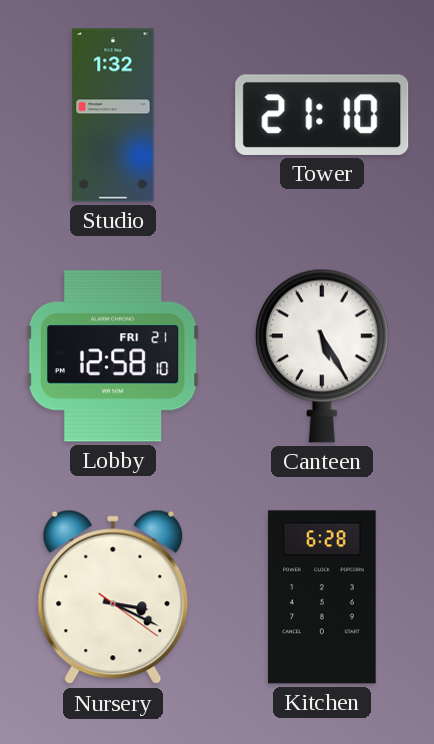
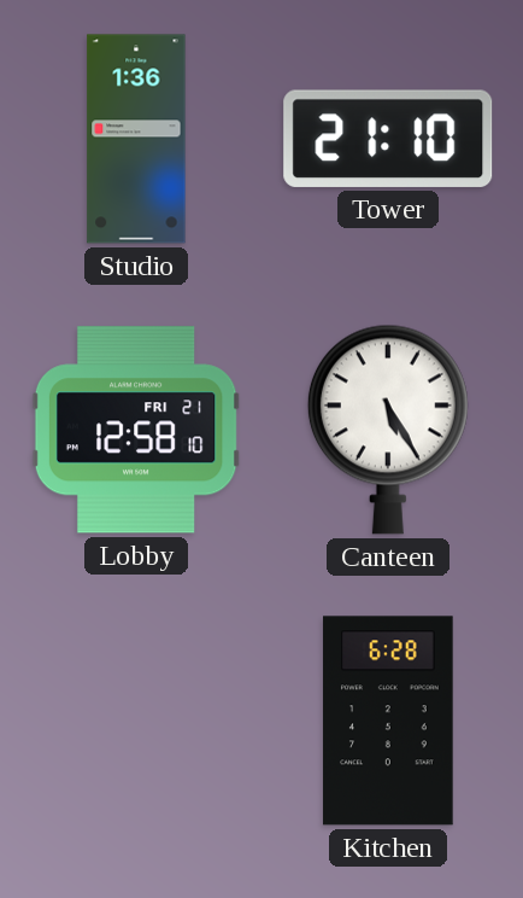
Studio: 1:32 -> 1:36 (136, 139)
Nursery: 3:19 -> none (113, 597)
